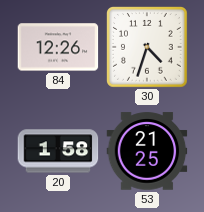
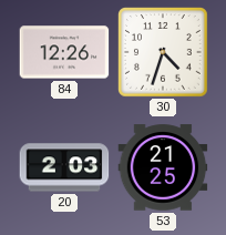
20: 1:58 -> 2:03 (64, 167)
